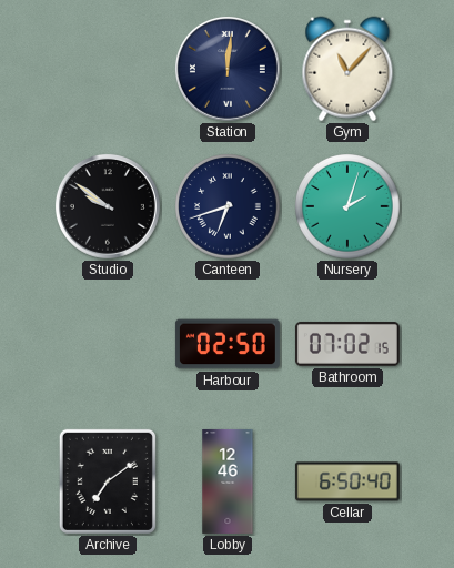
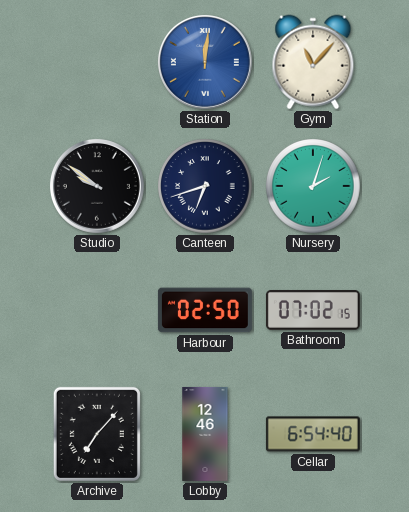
Station dial: navy -> blue (205, 62)
Archive: 7:09 -> 7:07 (97, 434)
Cellar: 6:50 -> 6:54 (313, 434)
